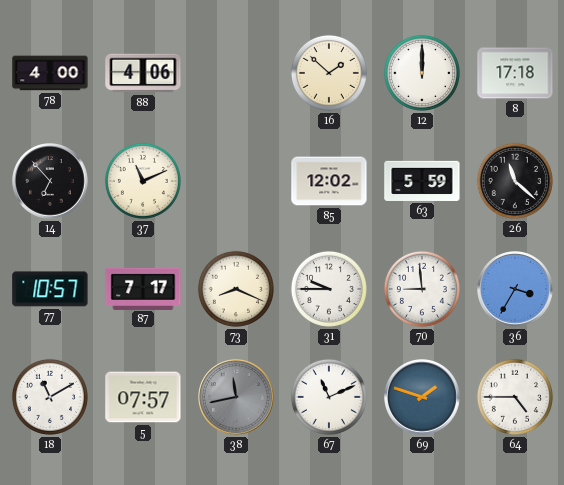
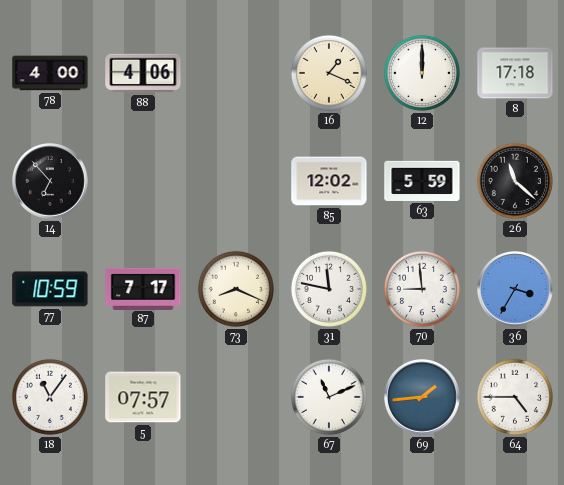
16: 1:52 -> 1:19 (329, 73)
37: 11:11 -> none (143, 181)
77: 10:57 -> 10:59 (50, 289)
31: 9:45 -> 11:47 (329, 289)
18: 11:10 -> 11:06 (50, 397)
38: 11:43 -> none (236, 397)
69: 1:48 -> 1:44 (422, 397)
